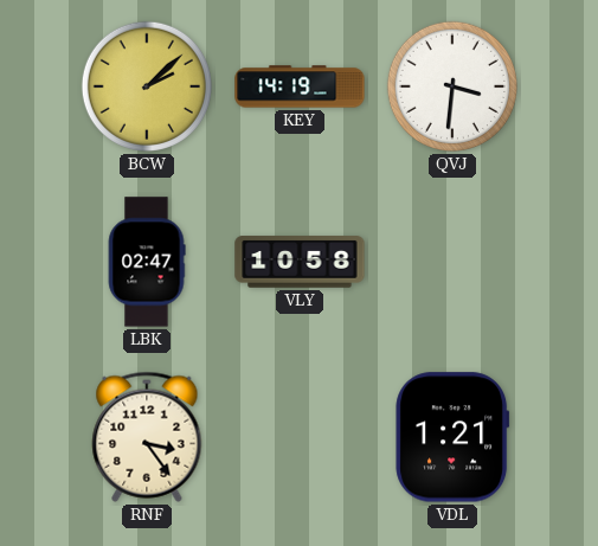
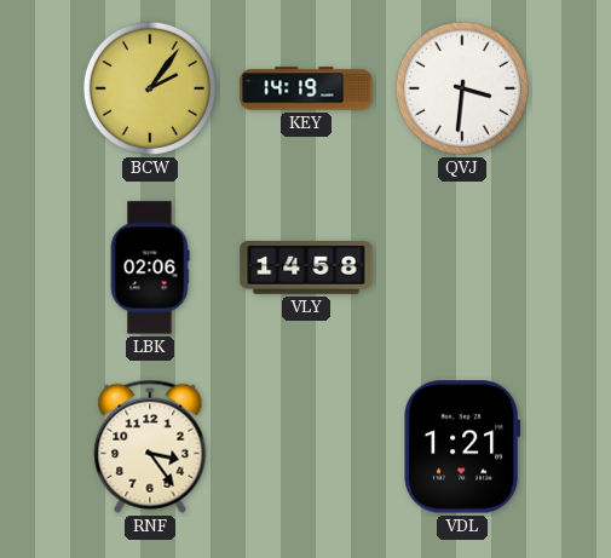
BCW: 2:08 -> 2:06 (150, 88)
LBK: 02:47 -> 02:06 (150, 268)
VLY: 10:58 -> 14:58 (306, 268)
